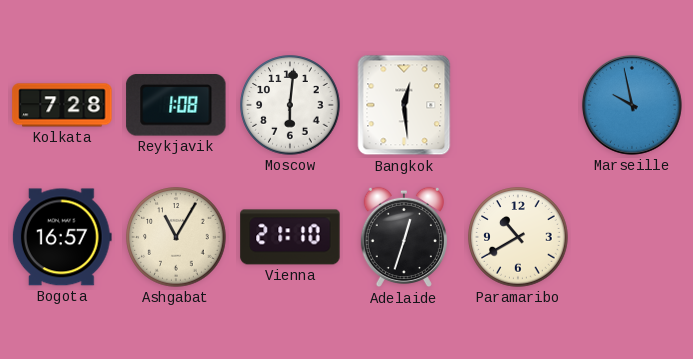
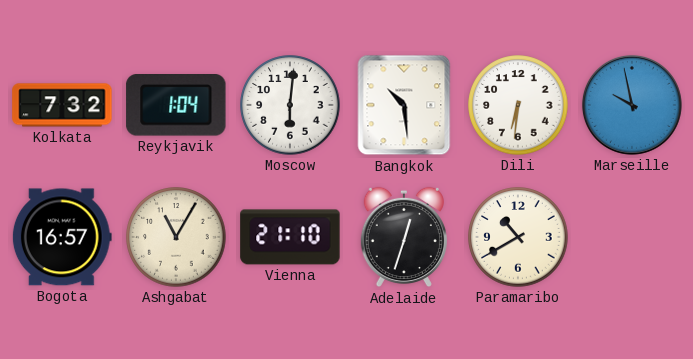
Kolkata: 7:28 -> 7:32 (62, 105)
Reykjavik: 1:08 -> 1:04 (176, 105)
Bangkok: 12:29 -> 10:29 (404, 105)
Dili: none -> 6:31 (518, 105)
